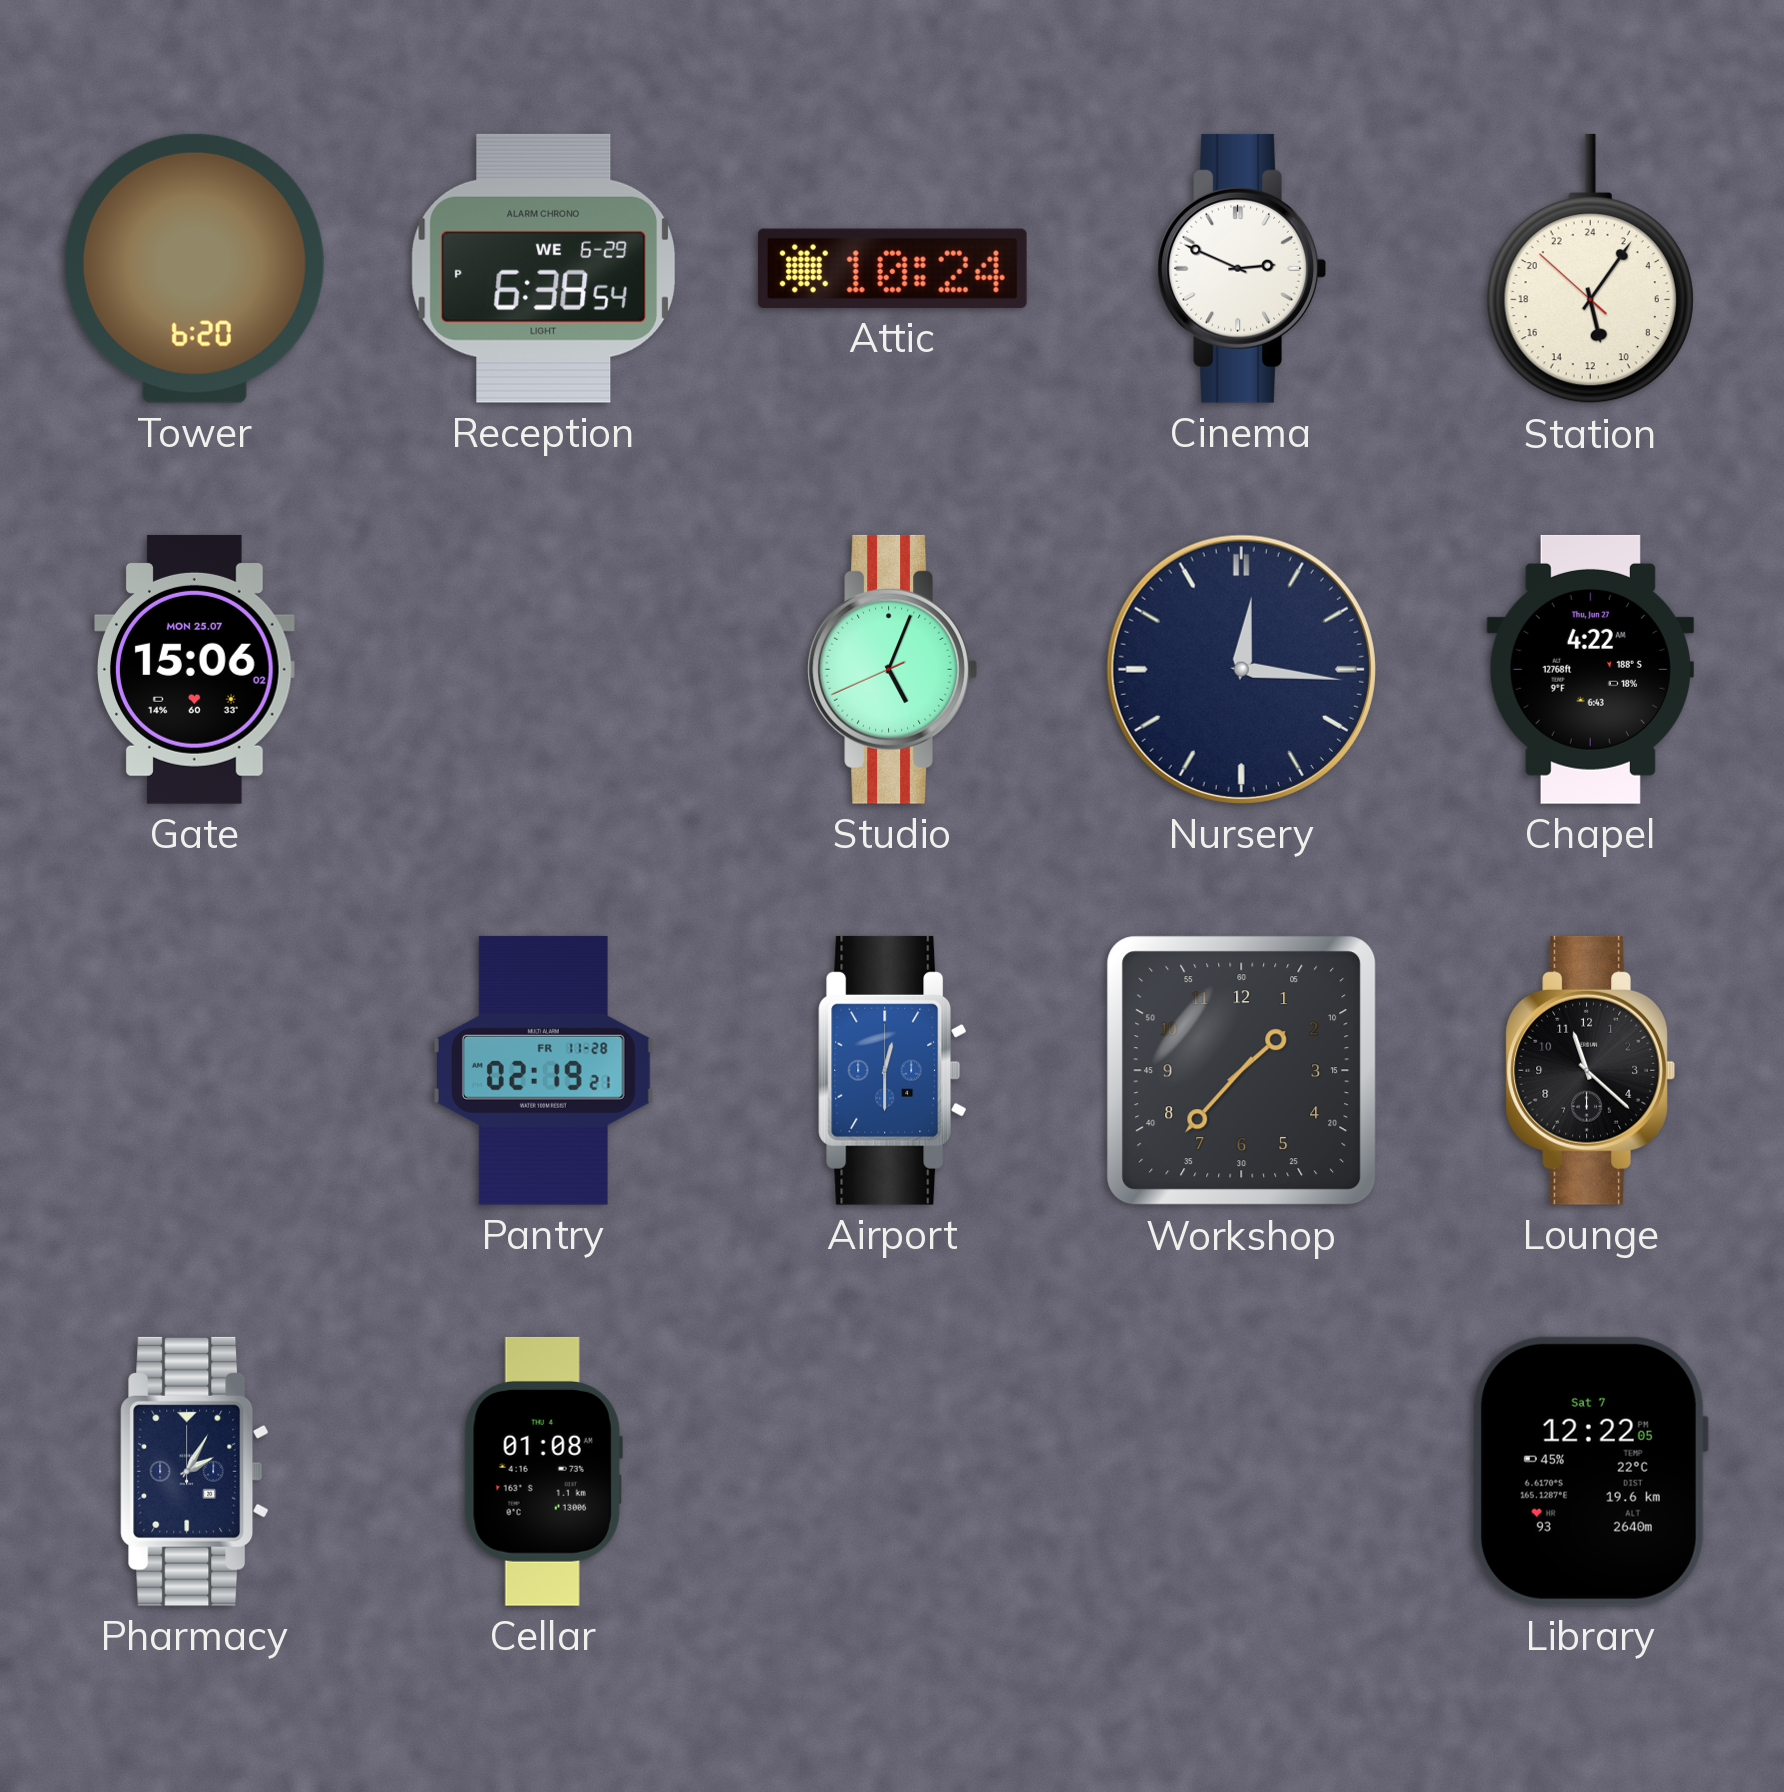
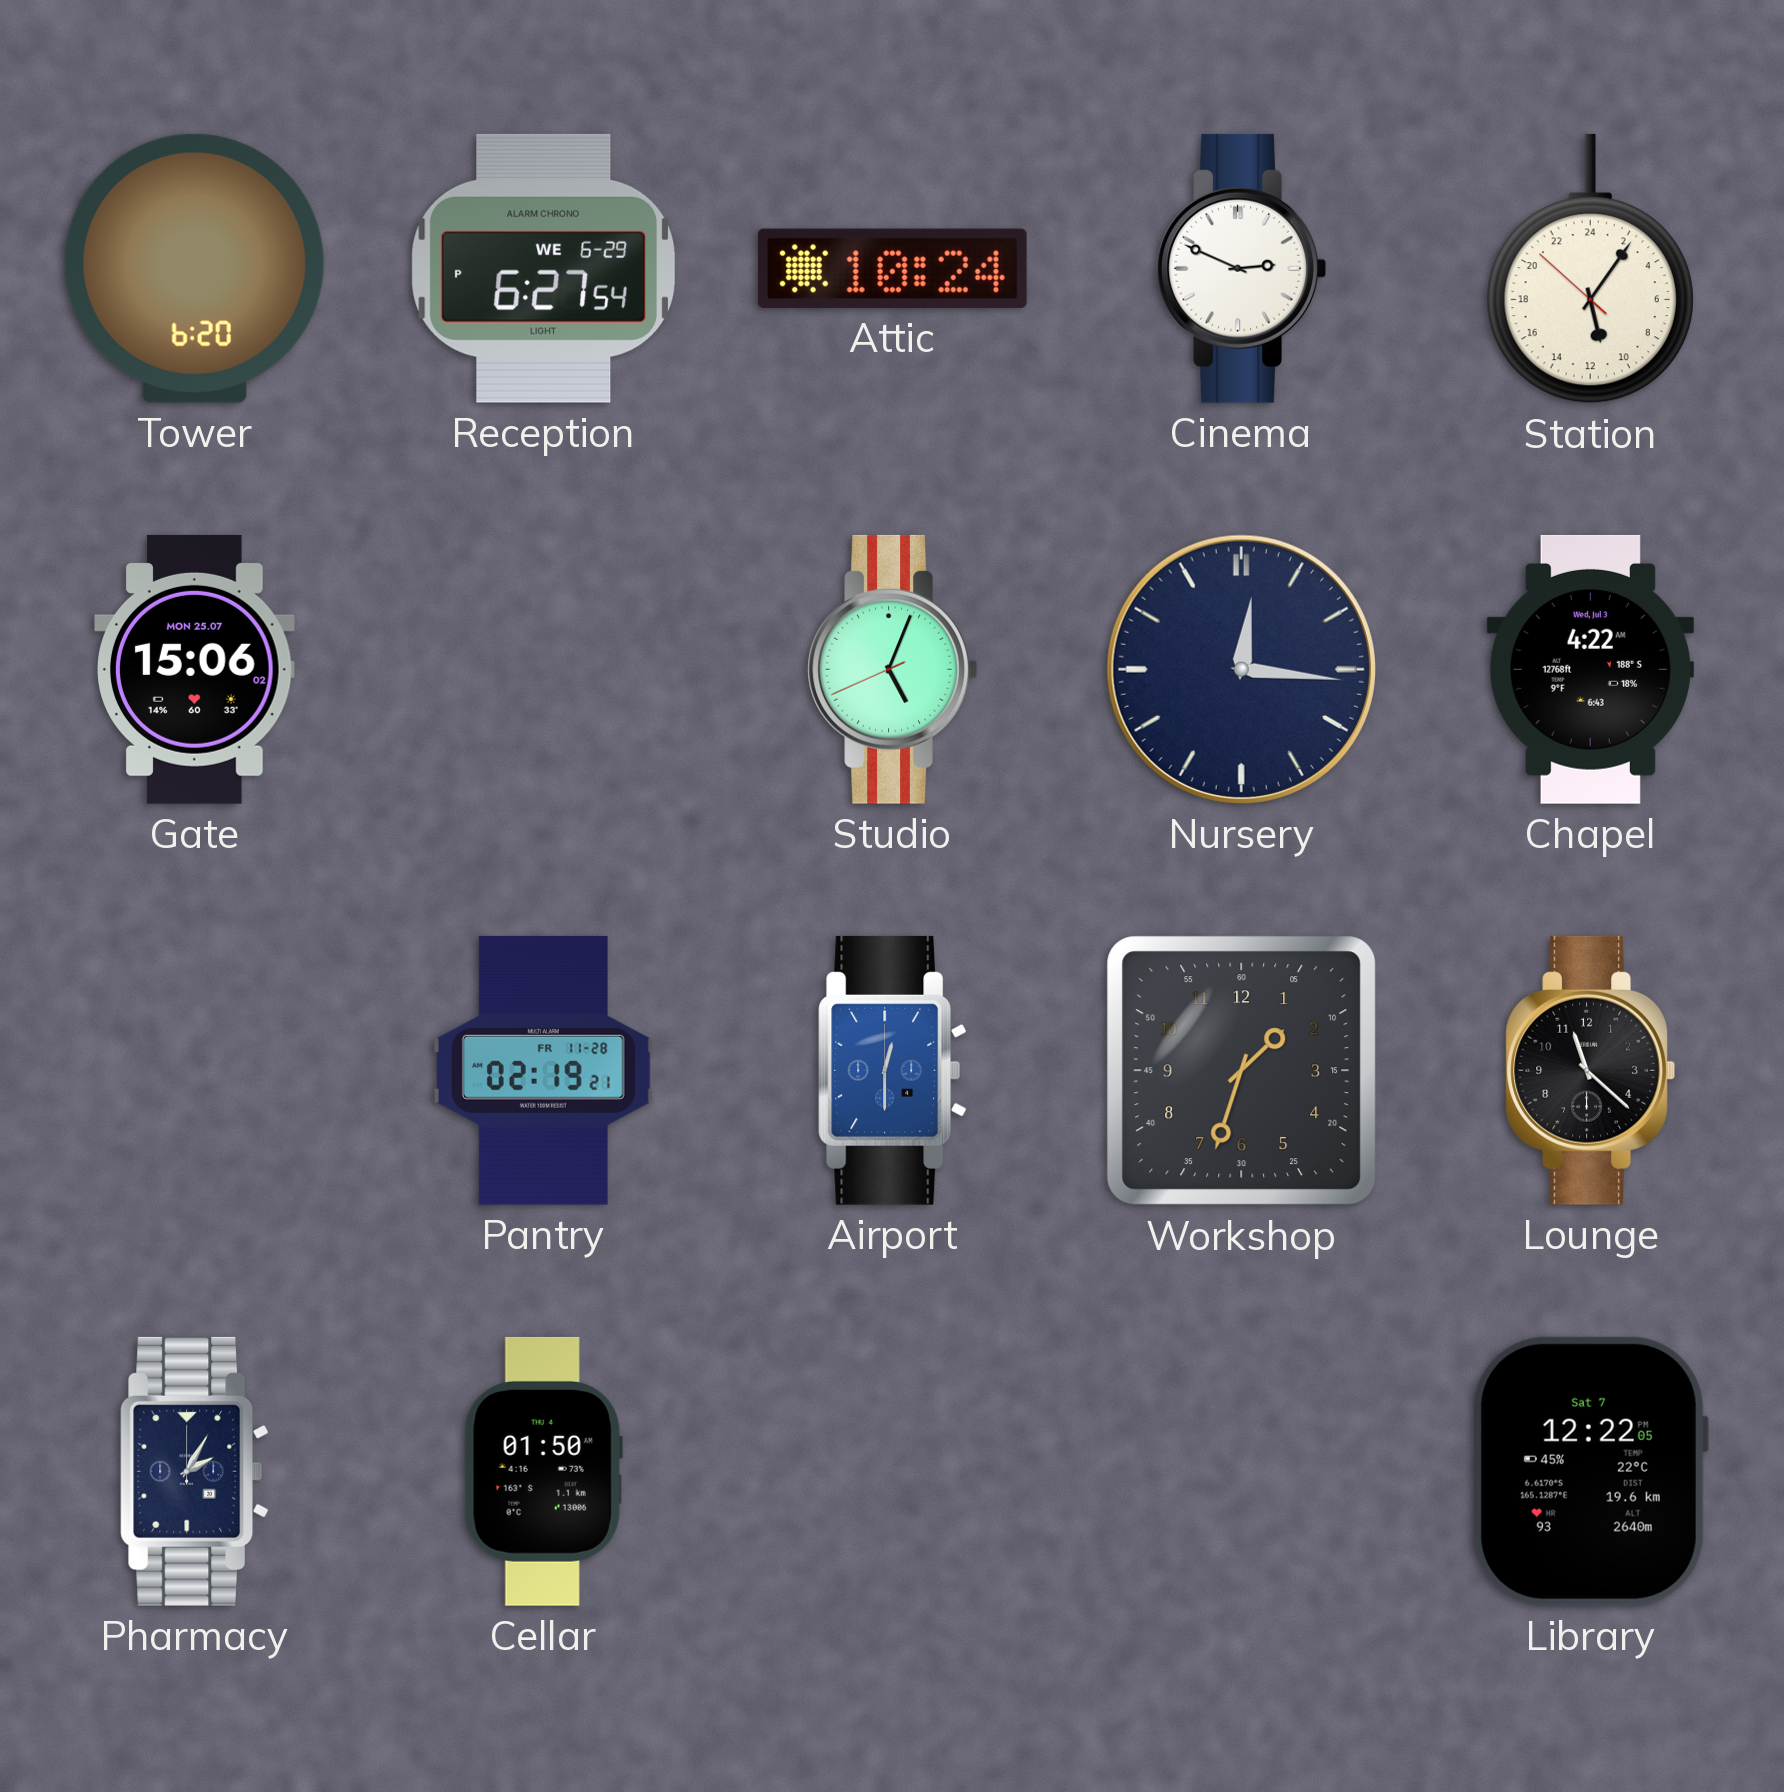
Reception: 6:38 -> 6:27 (543, 268)
Chapel date: Thu, Jun 27 -> Wed, Jul 3 (1590, 669)
Workshop: 1:37 -> 1:33 (1242, 1071)
Cellar: 01:08 -> 01:50 (543, 1471)
